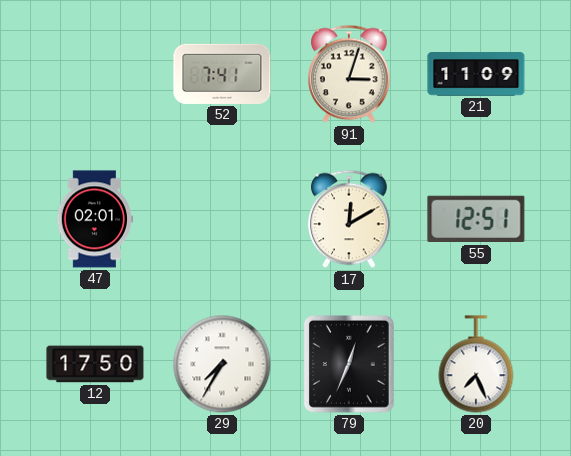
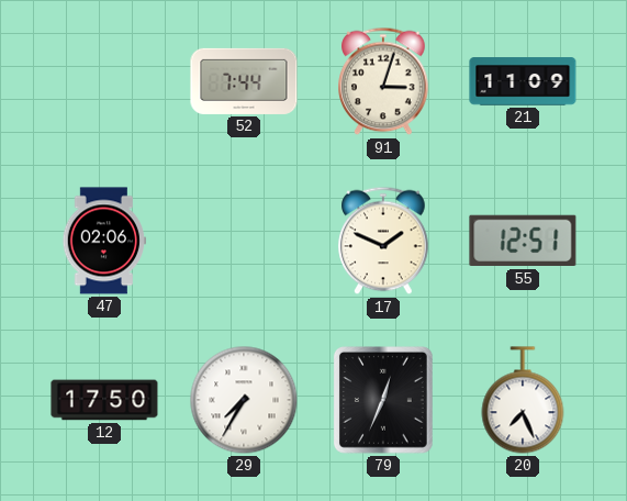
52: 7:41 -> 7:44 (244, 81)
47: 02:01 -> 02:06 (103, 241)
17: 12:10 -> 1:49 (383, 241)
